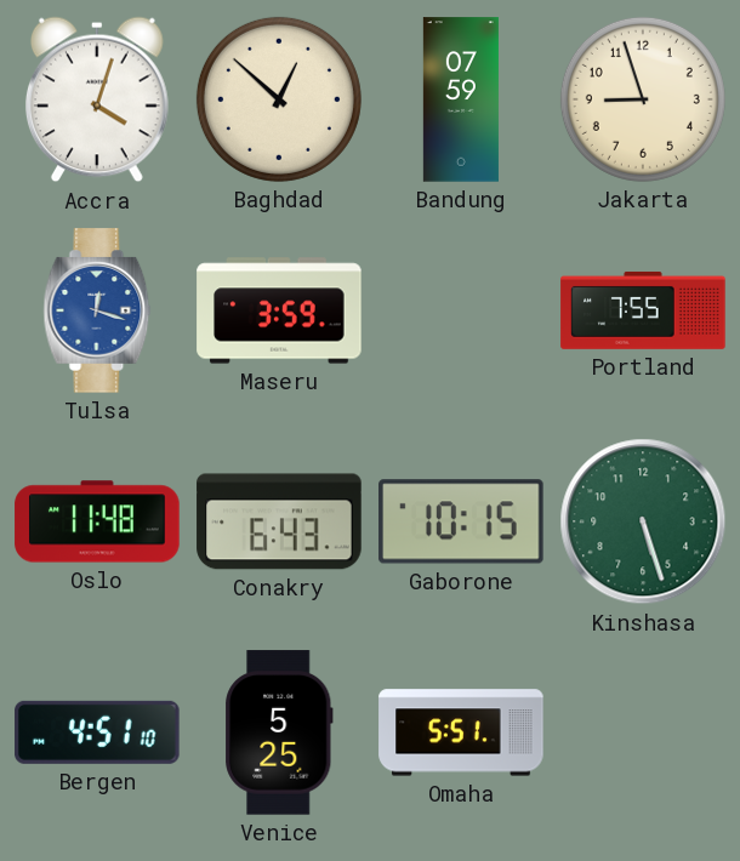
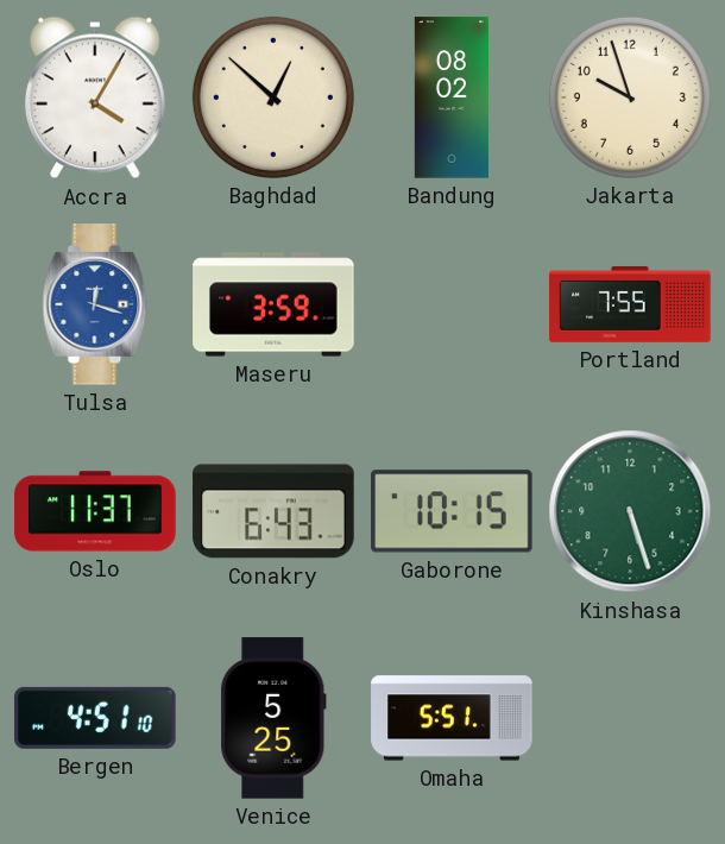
Accra: 4:03 -> 4:05 (95, 97)
Bandung: 07:59 -> 08:02 (452, 97)
Jakarta: 8:57 -> 9:57 (630, 97)
Oslo: 11:48 -> 11:37 (95, 511)
